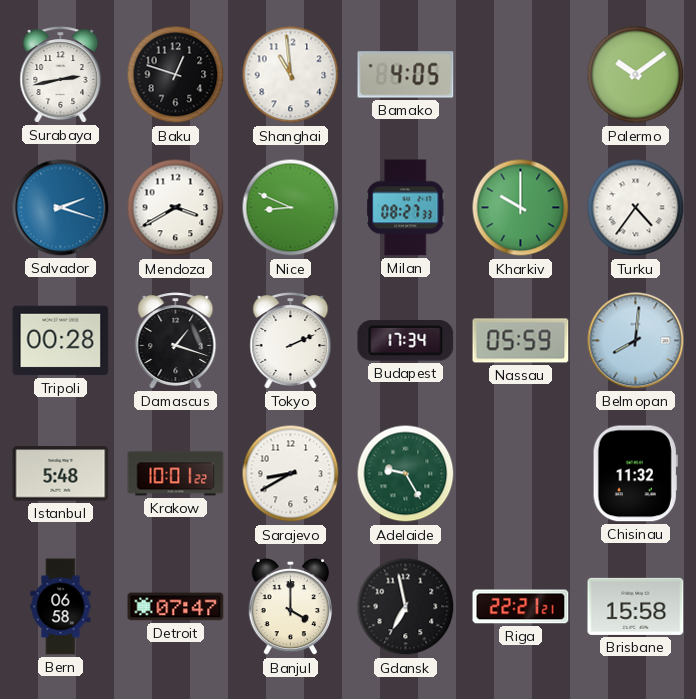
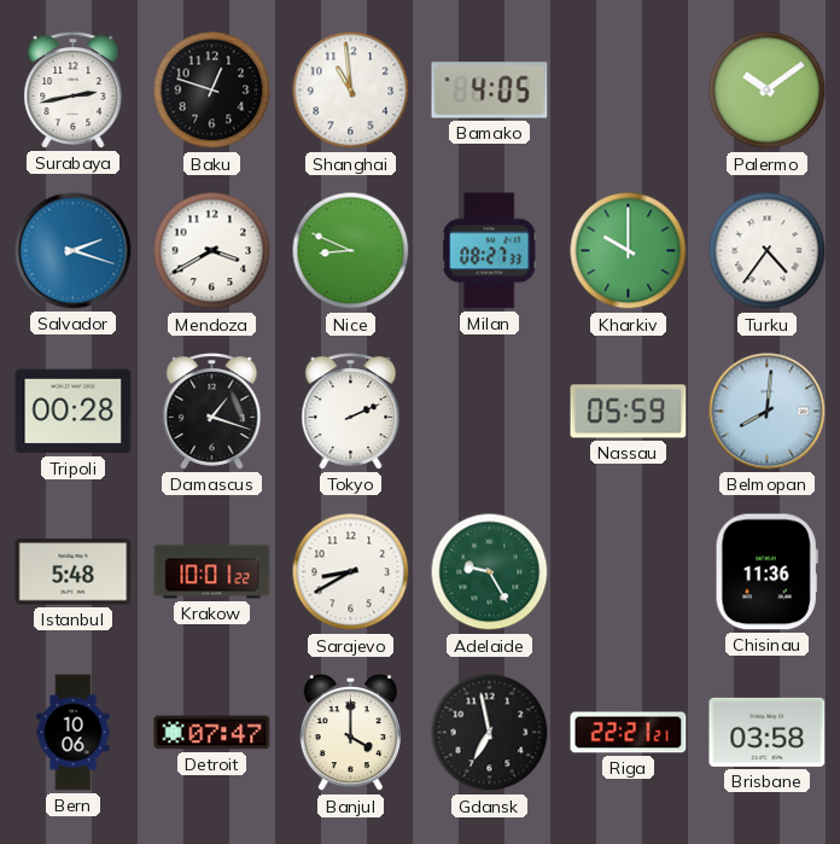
Budapest: 17:34 -> none (406, 341)
Chisinau: 11:32 -> 11:36 (766, 572)
Bern: 06:58 -> 10:06 (74, 733)
Brisbane: 15:58 -> 03:58 (768, 732)
